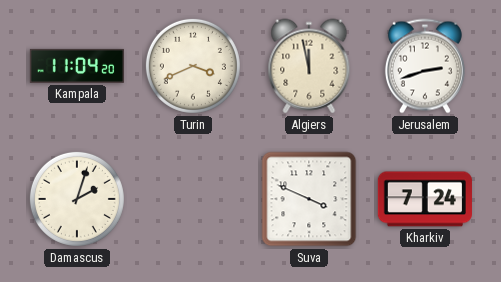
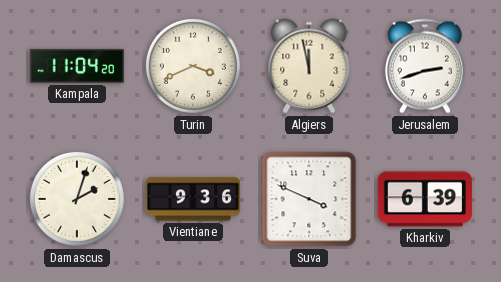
Vientiane: none -> 9:36 (192, 199)
Kharkiv: 7:24 -> 6:39 (425, 199)
